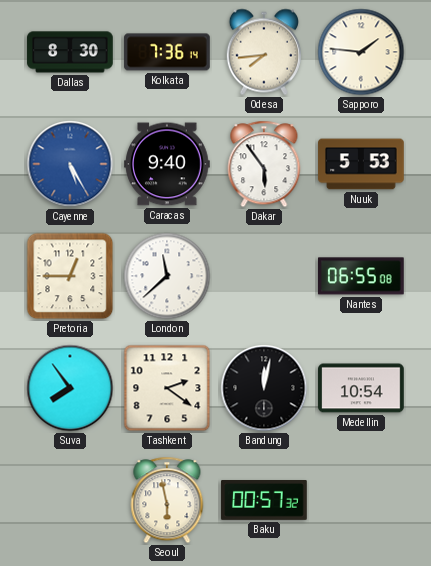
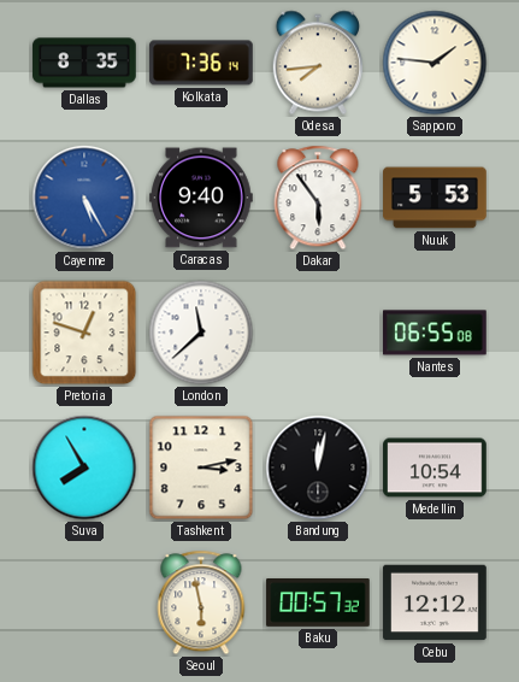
Dallas: 8:30 -> 8:35 (84, 63)
Pretoria: 12:45 -> 12:48 (84, 333)
Suva: 7:54 -> 7:55 (84, 468)
Tashkent: 2:21 -> 3:13 (201, 468)
Cebu: none -> 12:12 (435, 602)
